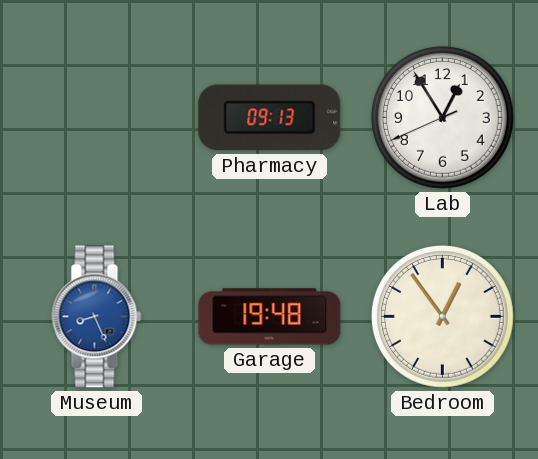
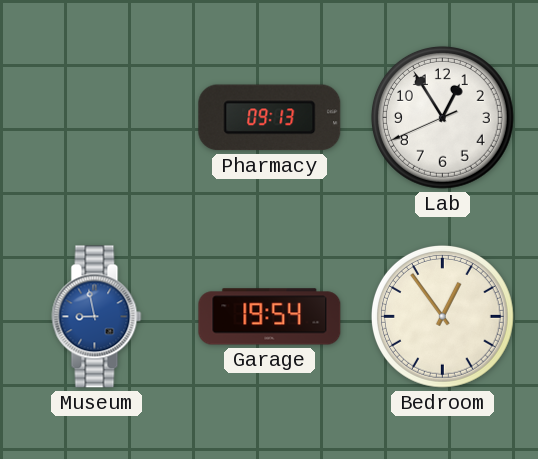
Museum: 8:26 -> 8:58 (97, 317)
Garage: 19:48 -> 19:54 (270, 317)
